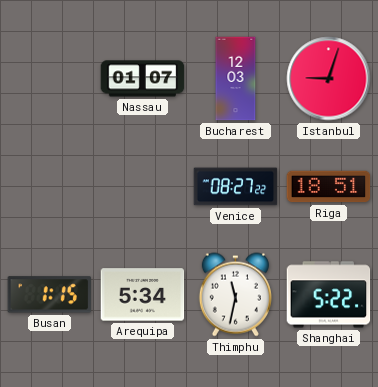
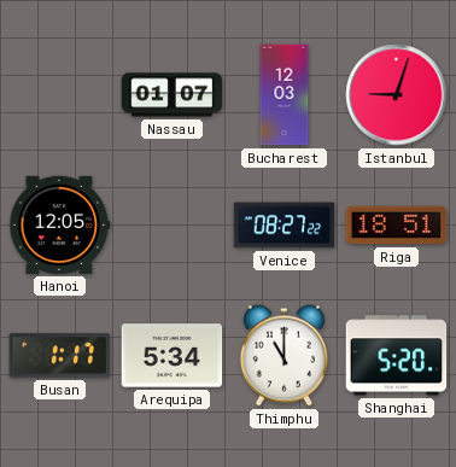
Hanoi: none -> 12:05 (60, 224)
Busan: 1:15 -> 1:17 (60, 356)
Thimphu: 11:32 -> 11:00 (283, 356)
Shanghai: 5:22 -> 5:20 (397, 356)
